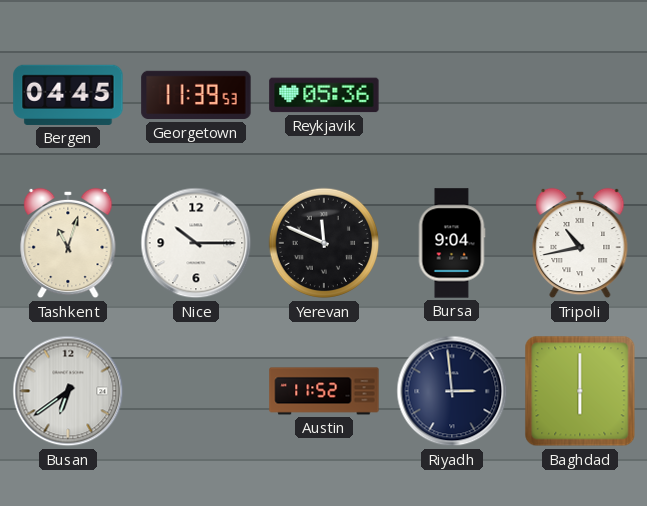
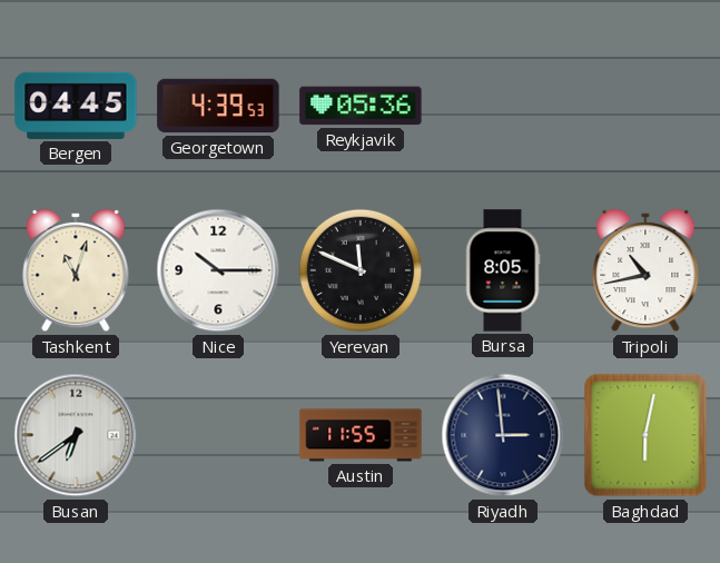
Georgetown: 11:39 -> 4:39 (218, 106)
Bursa: 9:04 -> 8:05 (503, 270)
Austin: 11:52 -> 11:55 (361, 435)
Baghdad: 6:00 -> 6:02 (645, 435)
